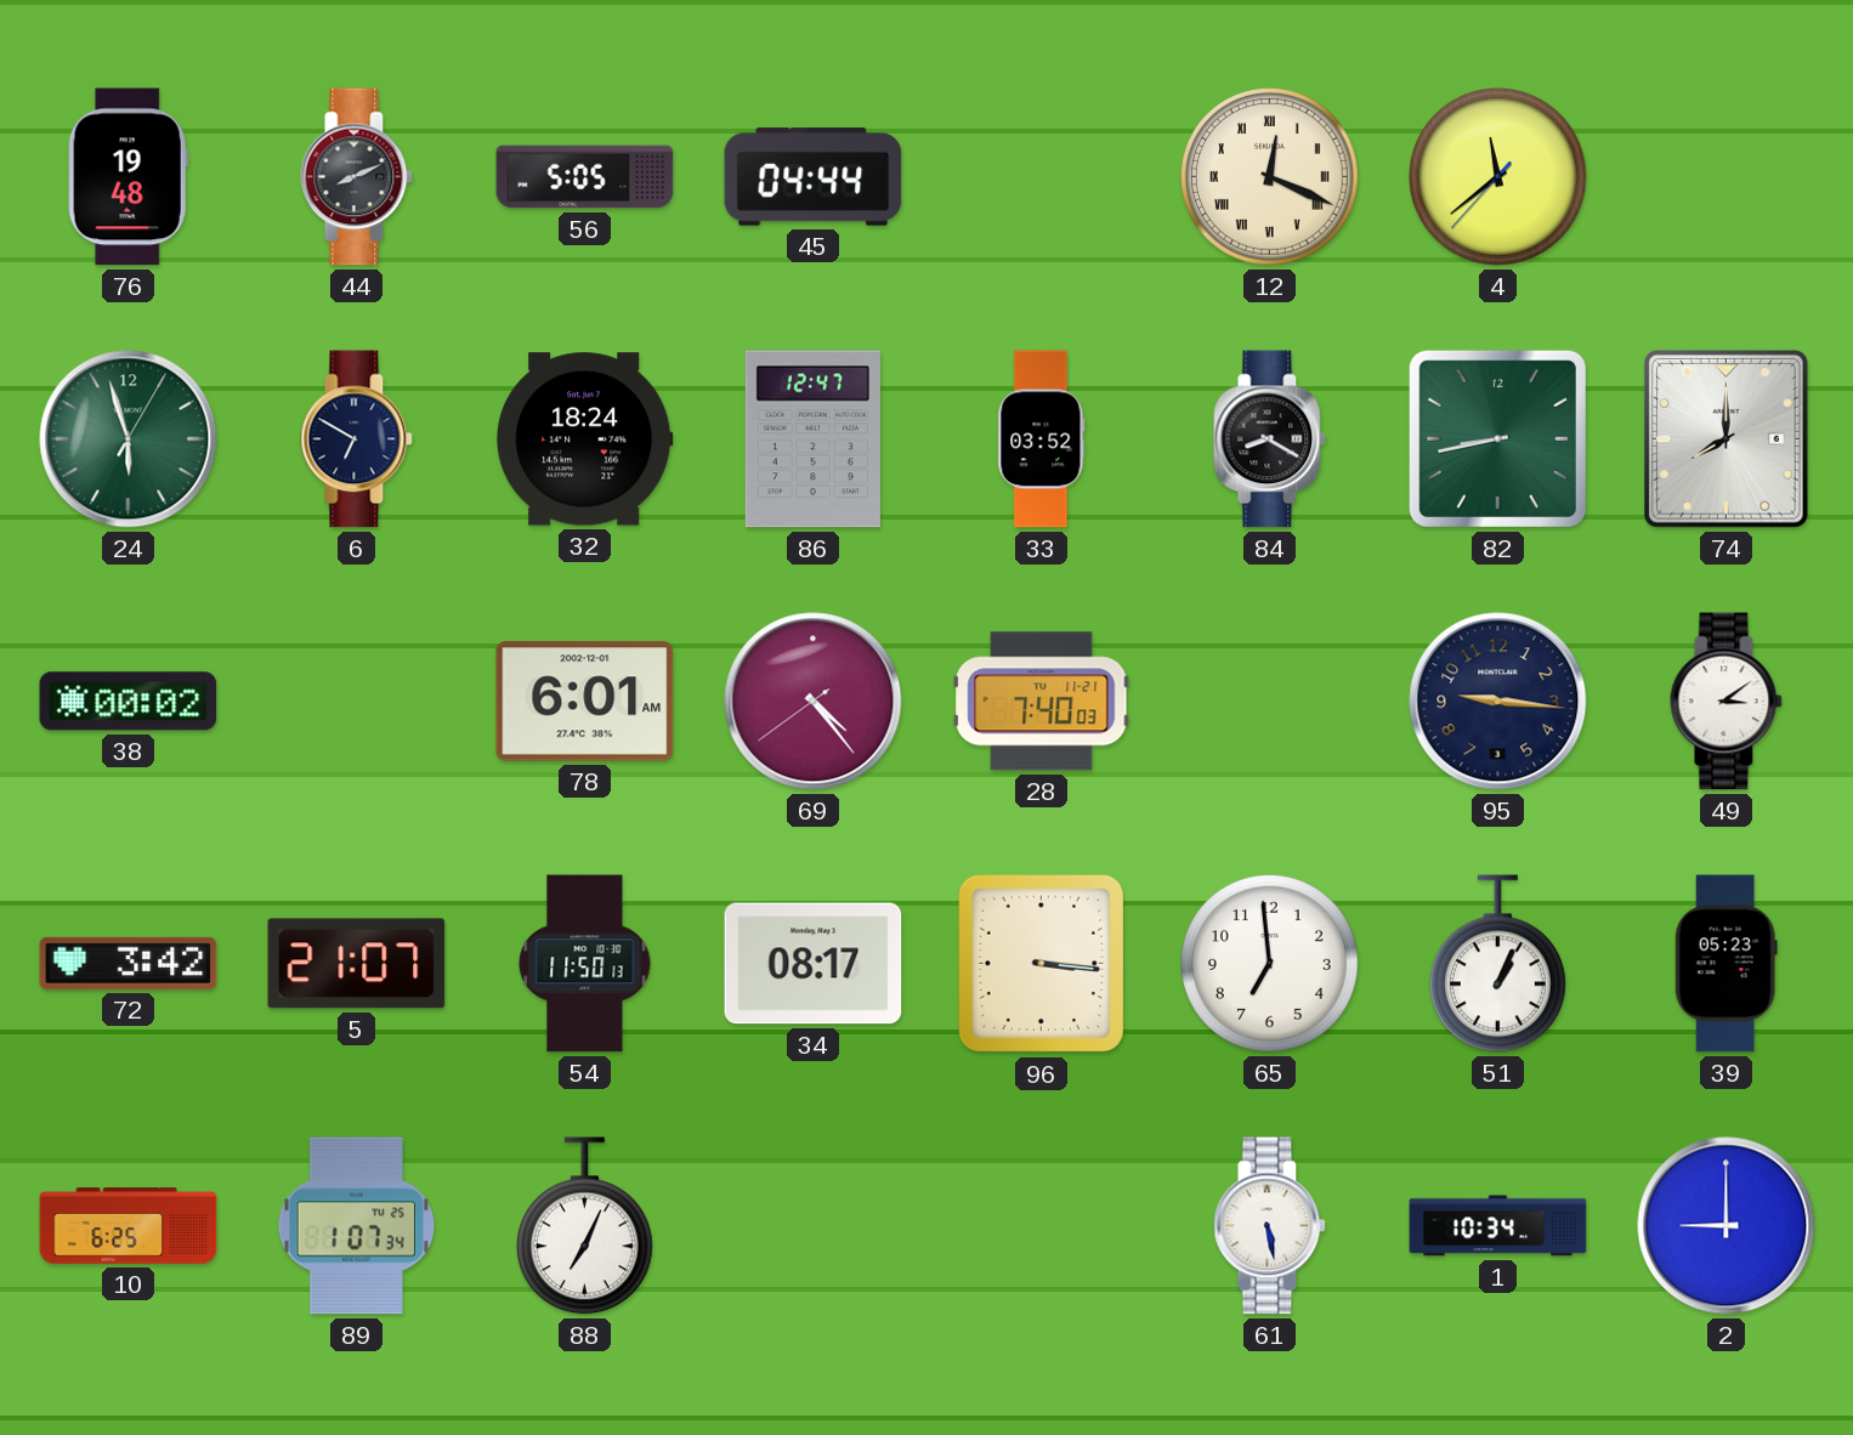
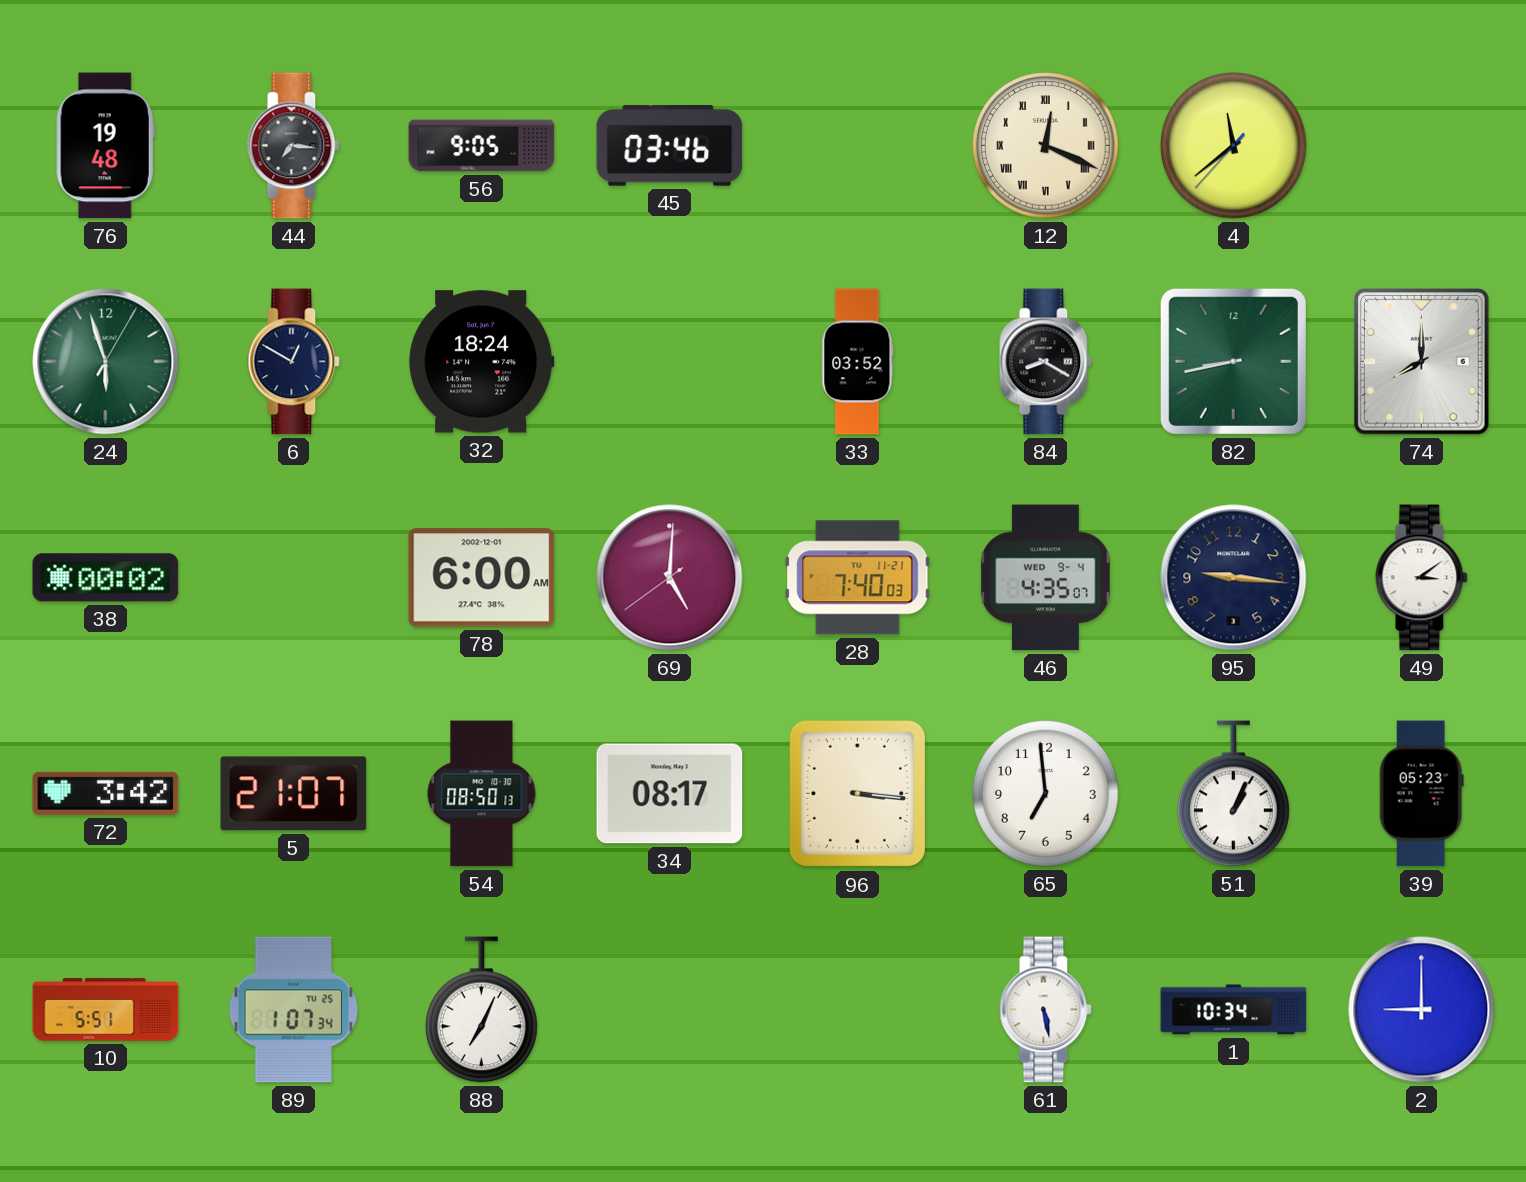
44: 8:11 -> 7:16 (294, 146)
56: 5:05 -> 9:05 (482, 146)
45: 04:44 -> 03:46 (670, 146)
6: 6:50 -> 12:50 (294, 362)
86: 12:47 -> none (812, 439)
78: 6:01 -> 6:00 (482, 578)
69: 4:23 -> 5:00 (670, 578)
46: none -> 4:35 (1045, 578)
54: 11:50 -> 08:50 (482, 794)
10: 6:25 -> 5:51 (106, 1010)
